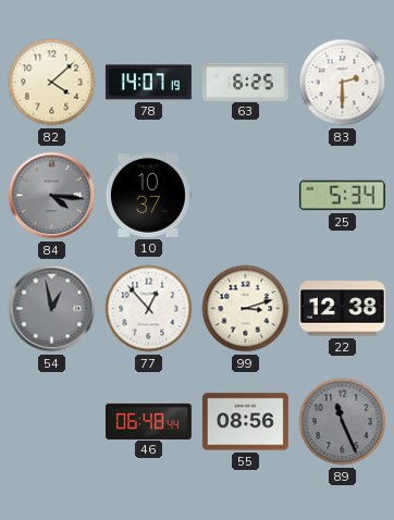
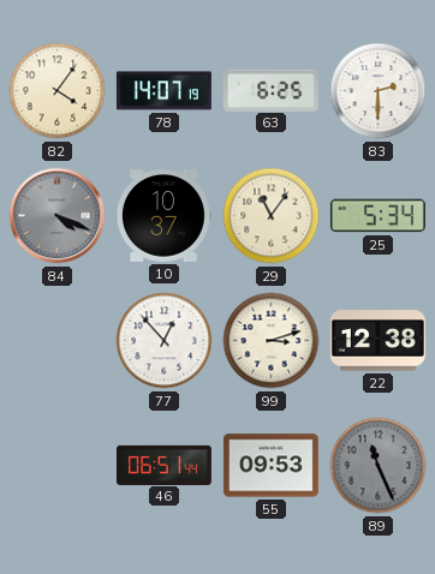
82: 4:08 -> 4:06 (58, 91)
84: 4:16 -> 4:19 (58, 216)
29: none -> 11:06 (272, 216)
54: 12:58 -> none (52, 309)
46: 06:48 -> 06:51 (163, 465)
55: 08:56 -> 09:53 (270, 466)
